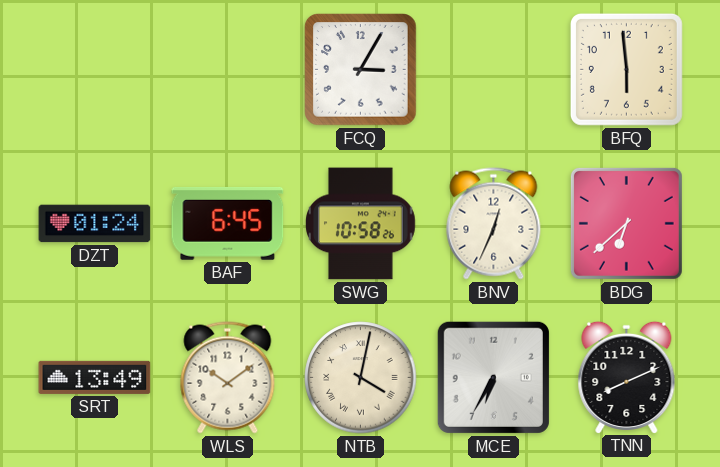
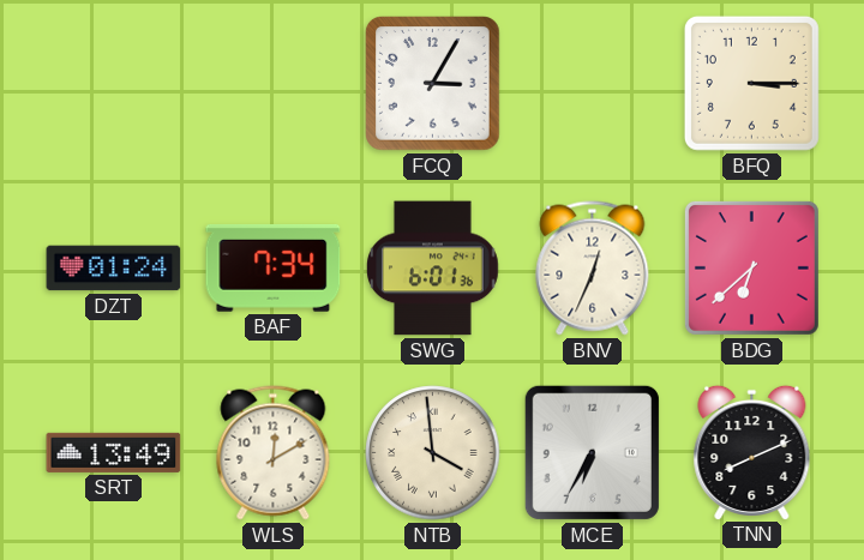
BFQ: 5:59 -> 3:15 (751, 83)
BAF: 6:45 -> 7:34 (274, 267)
SWG: 10:58 -> 6:01 (433, 269)
WLS: 10:09 -> 12:10 (274, 453)
NTB: 4:02 -> 3:59 (433, 453)
